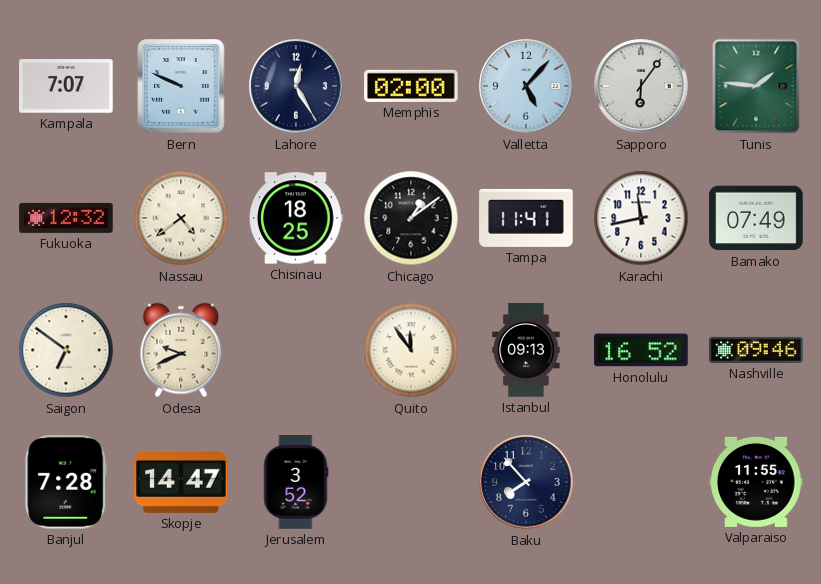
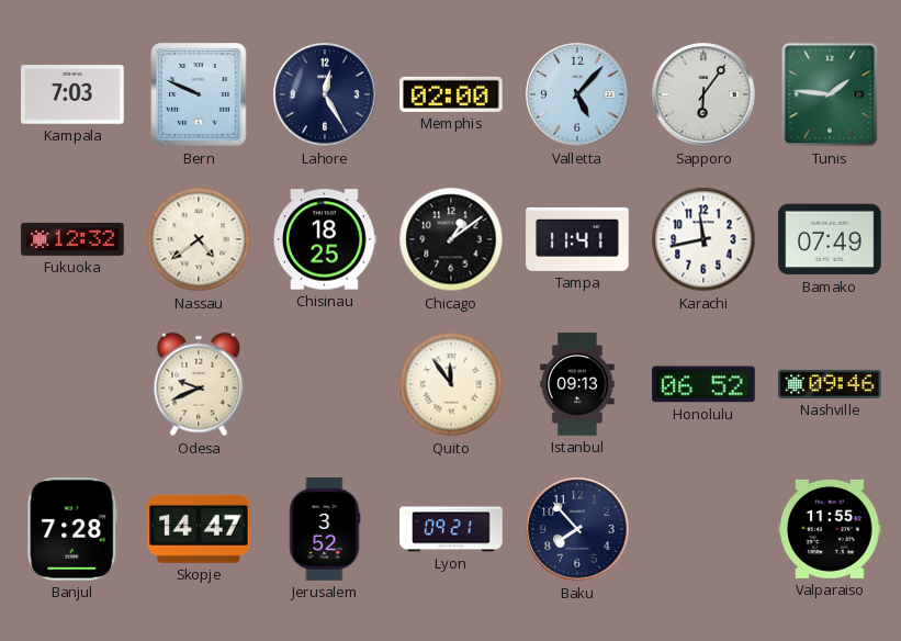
Kampala: 7:07 -> 7:03 (72, 94)
Saigon: 6:51 -> none (66, 350)
Honolulu: 16:52 -> 06:52 (703, 384)
Lyon: none -> 09:21 (451, 529)
